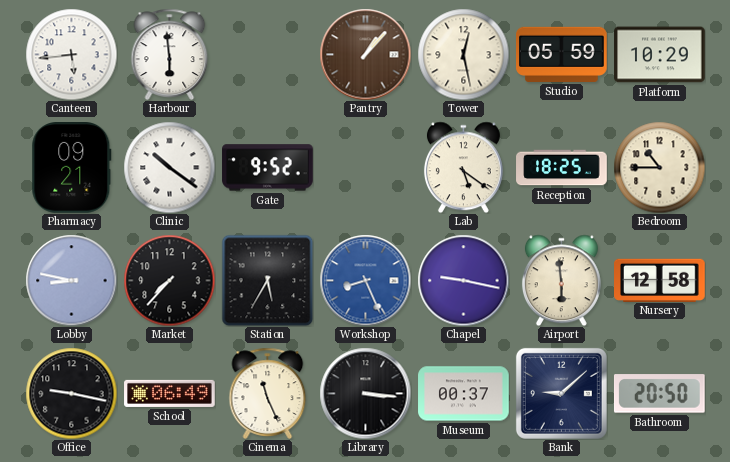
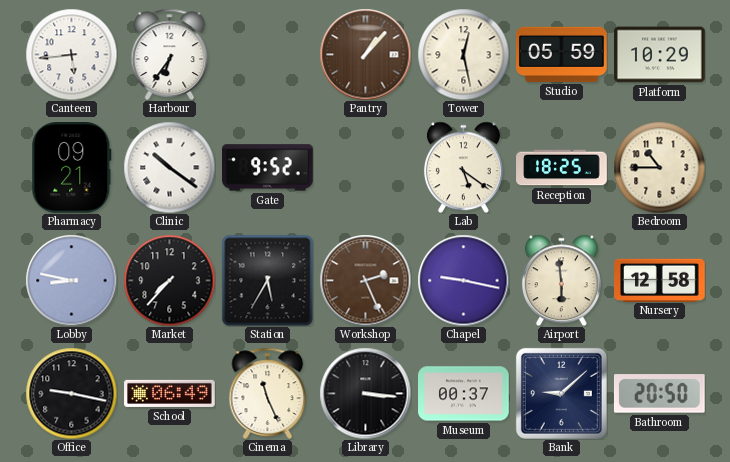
Harbour: 5:59 -> 6:36 (170, 54)
Workshop: 8:26 -> 2:26 (365, 280)
Workshop dial: blue -> brown (365, 280)
